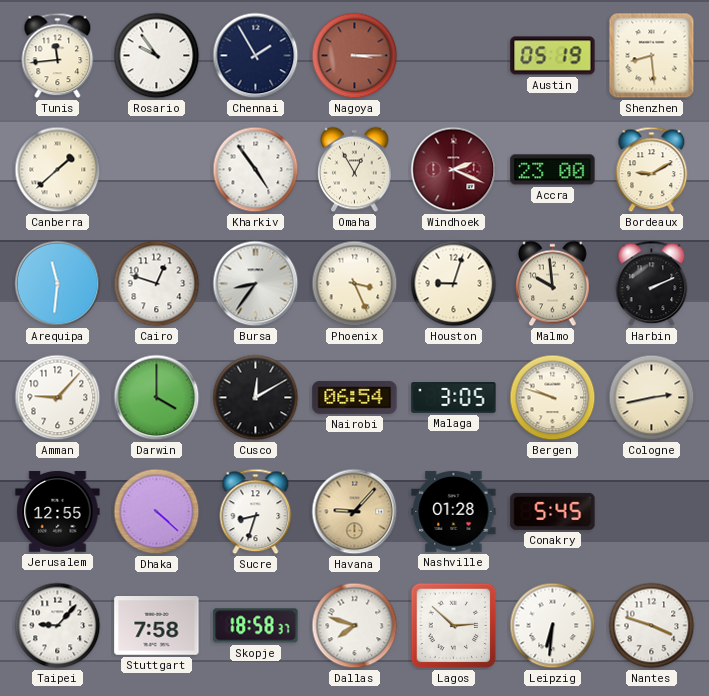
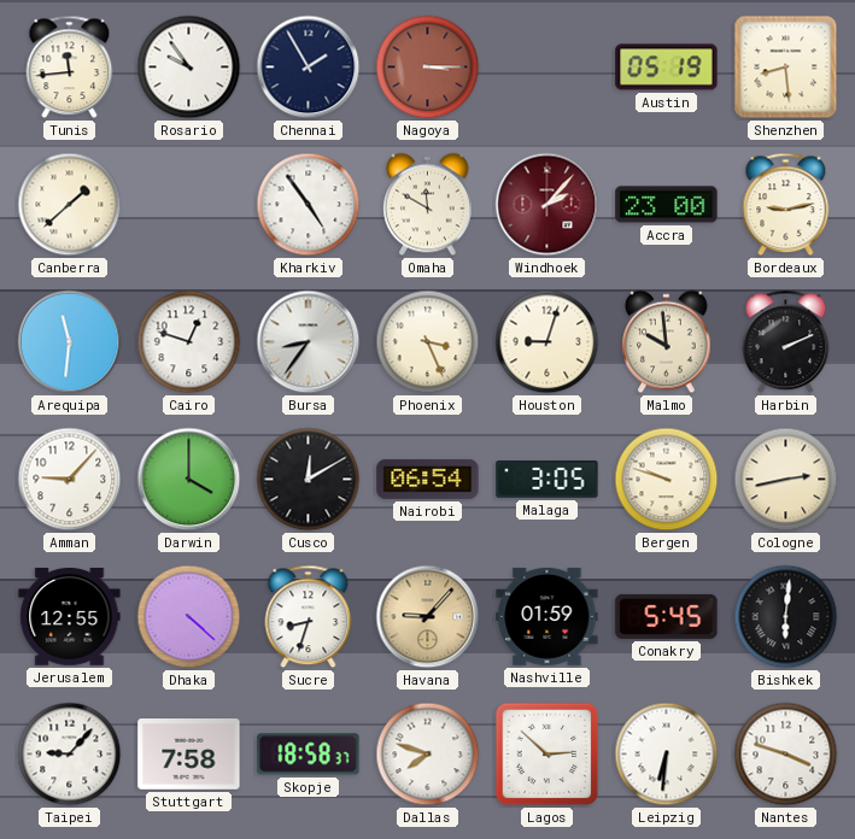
Omaha: 12:55 -> 11:50 (428, 205)
Windhoek: 2:19 -> 2:07 (547, 205)
Bordeaux: 9:10 -> 9:13 (786, 205)
Nashville: 01:28 -> 01:59 (547, 616)
Bishkek: none -> 6:01 (786, 617)
